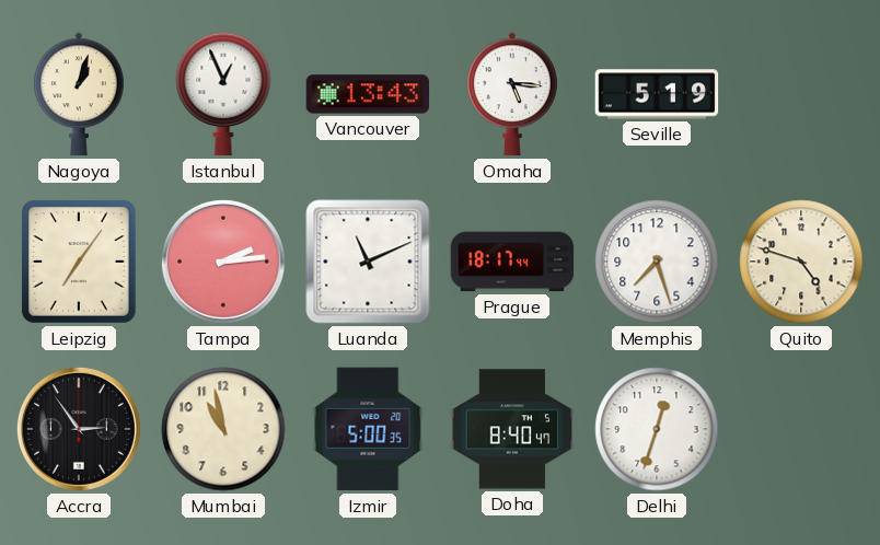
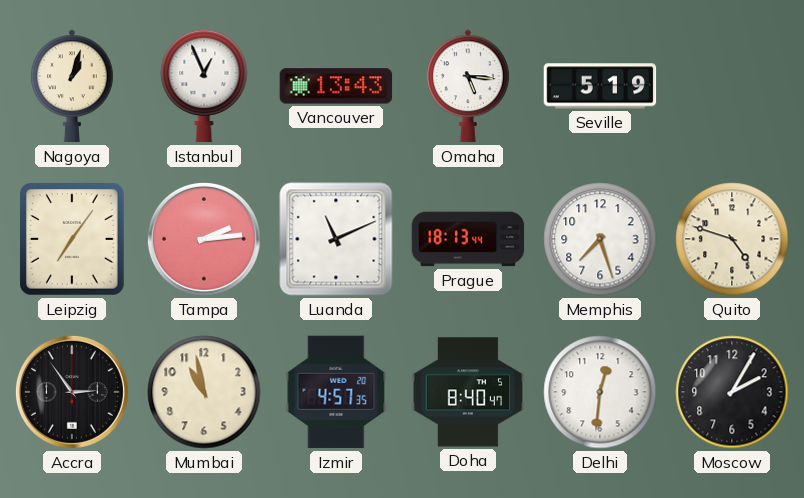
Prague: 18:17 -> 18:13 (468, 239)
Izmir: 5:00 -> 4:57 (336, 392)
Delhi: 12:33 -> 12:31 (600, 392)
Moscow: none -> 2:05 (732, 392)
